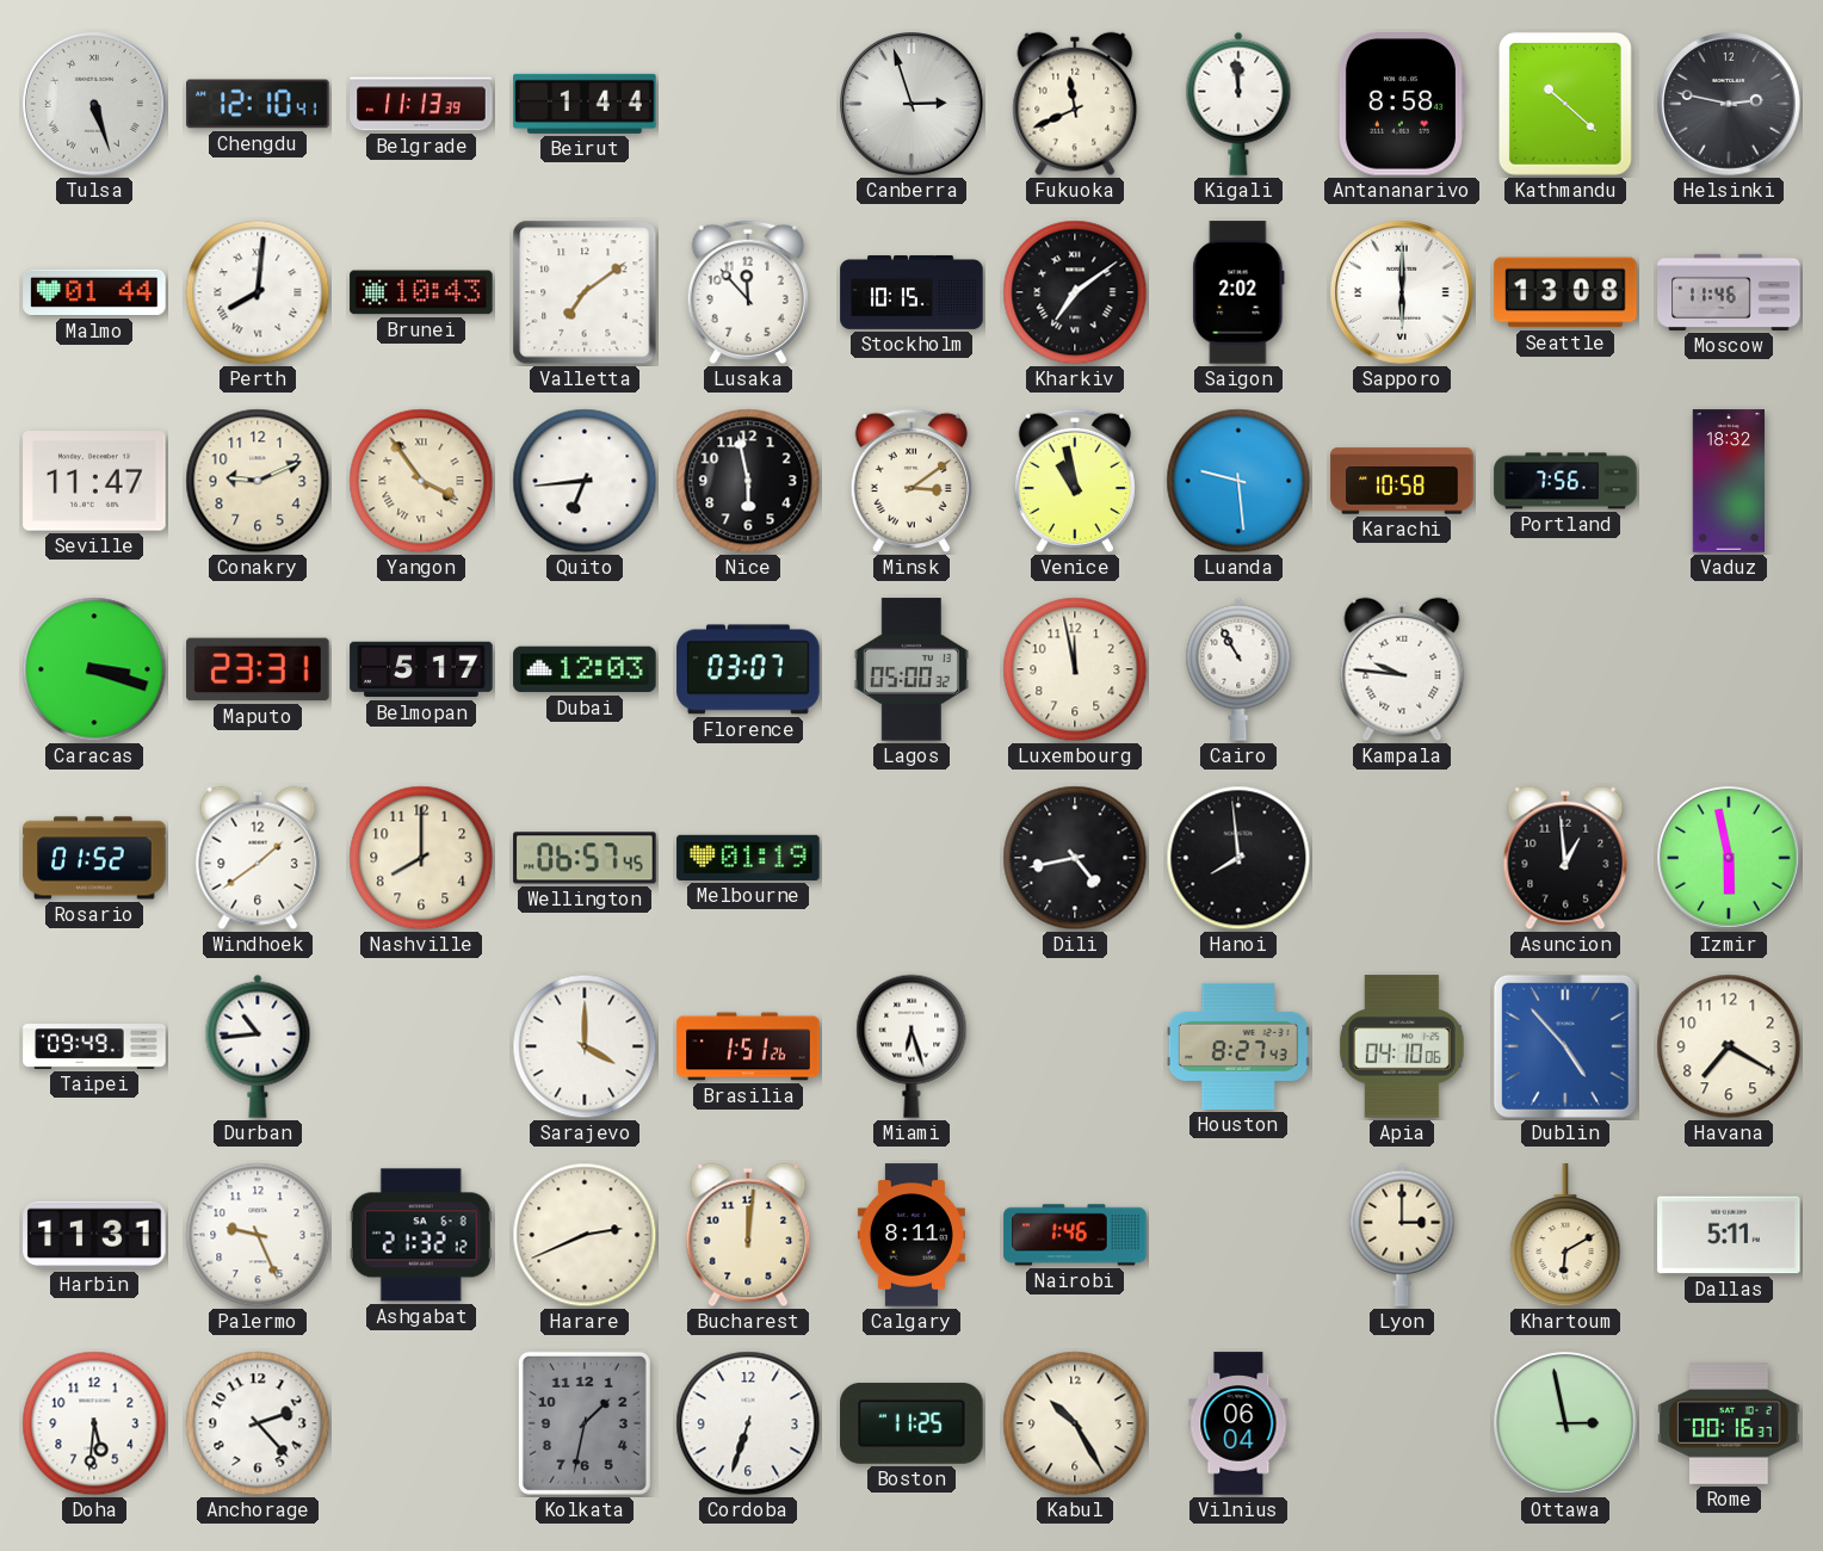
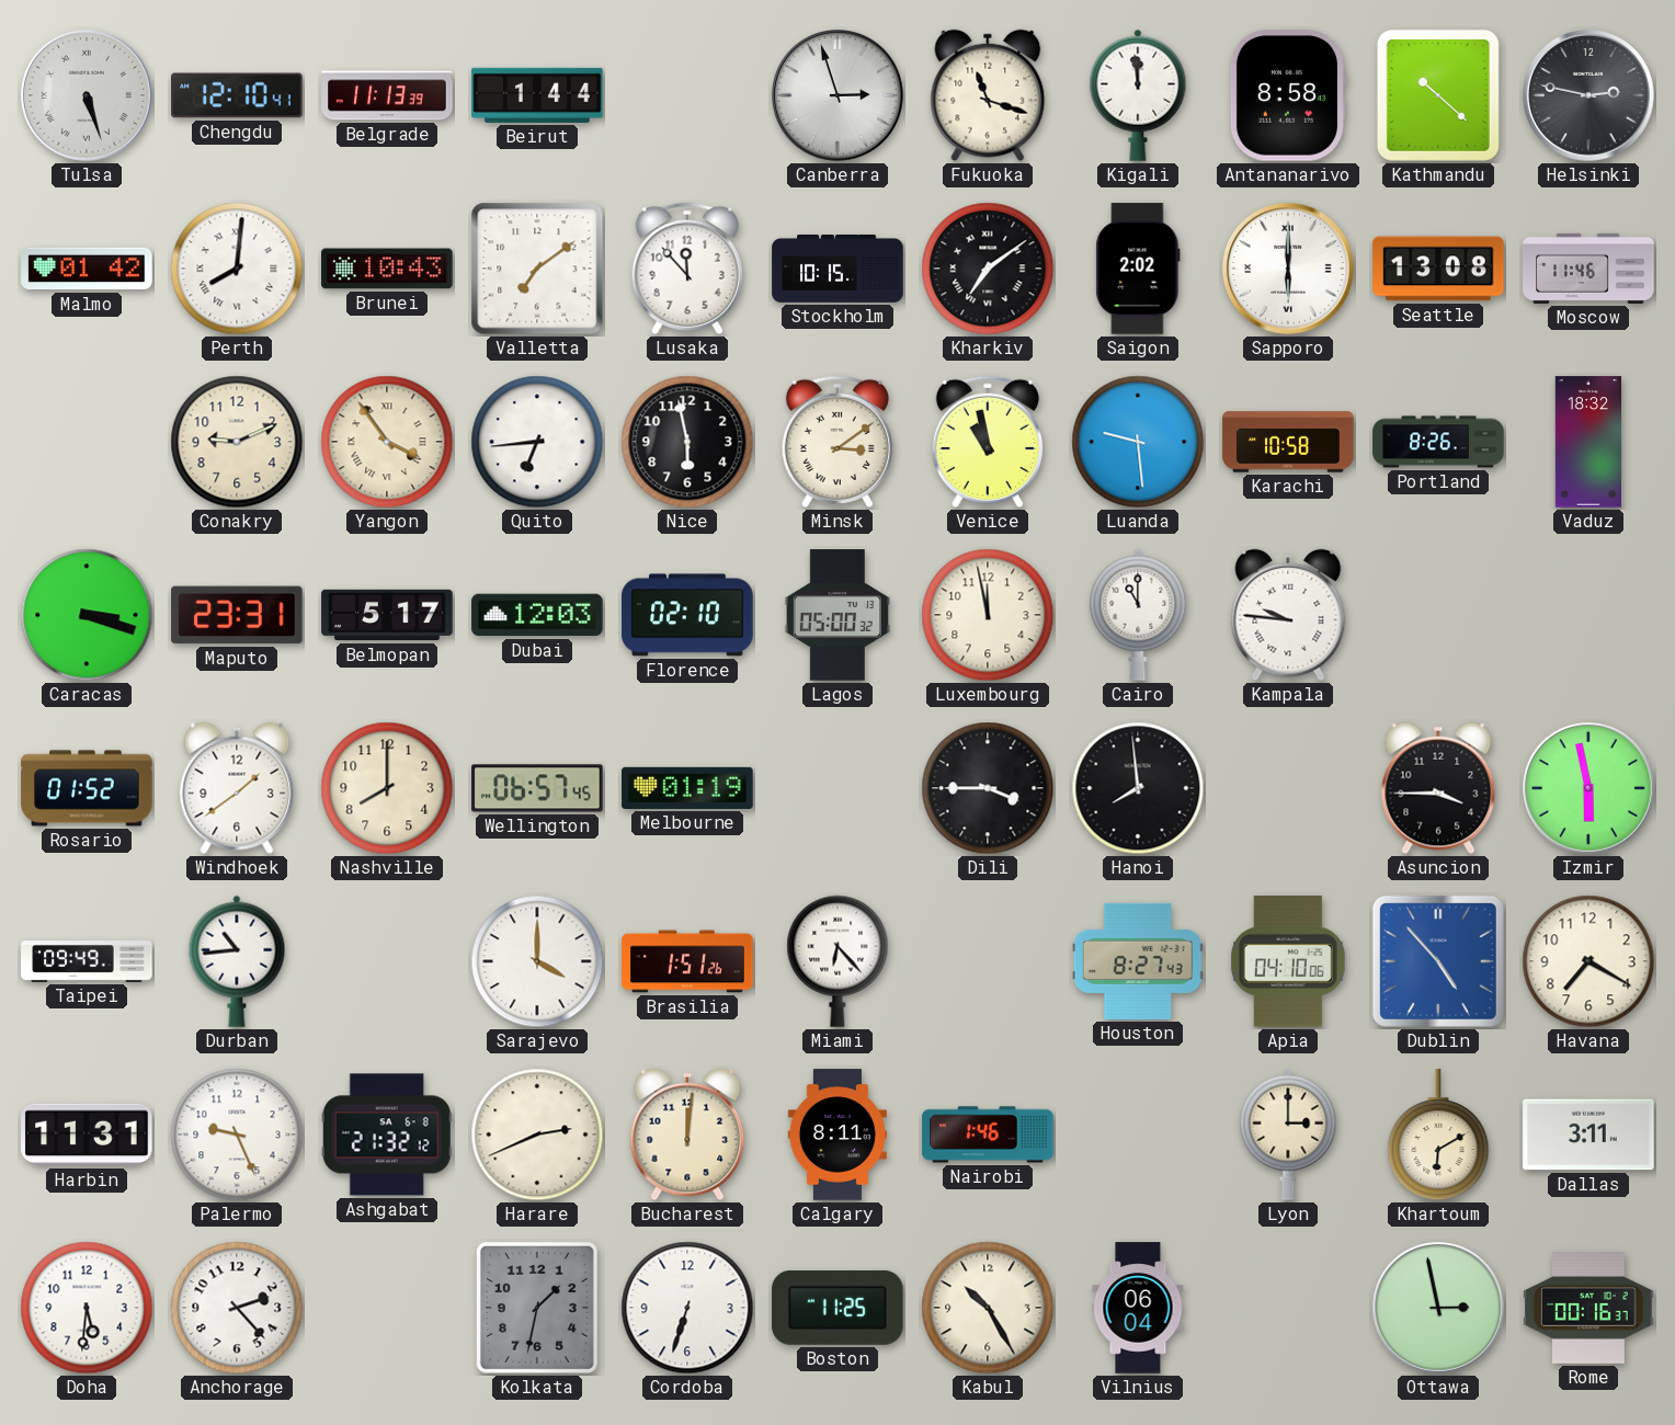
Fukuoka: 11:41 -> 11:18 (988, 95)
Malmo: 01:44 -> 01:42 (87, 269)
Seville: 11:47 -> none (94, 481)
Portland: 7:56 -> 8:26 (1438, 442)
Florence: 03:07 -> 02:10 (687, 615)
Cairo: 10:55 -> 11:00 (1138, 615)
Dili: 4:43 -> 3:45 (988, 788)
Asuncion: 12:59 -> 3:45 (1438, 788)
Miami: 6:27 -> 6:23 (837, 961)
Dallas: 5:11 -> 3:11 (1588, 1135)
